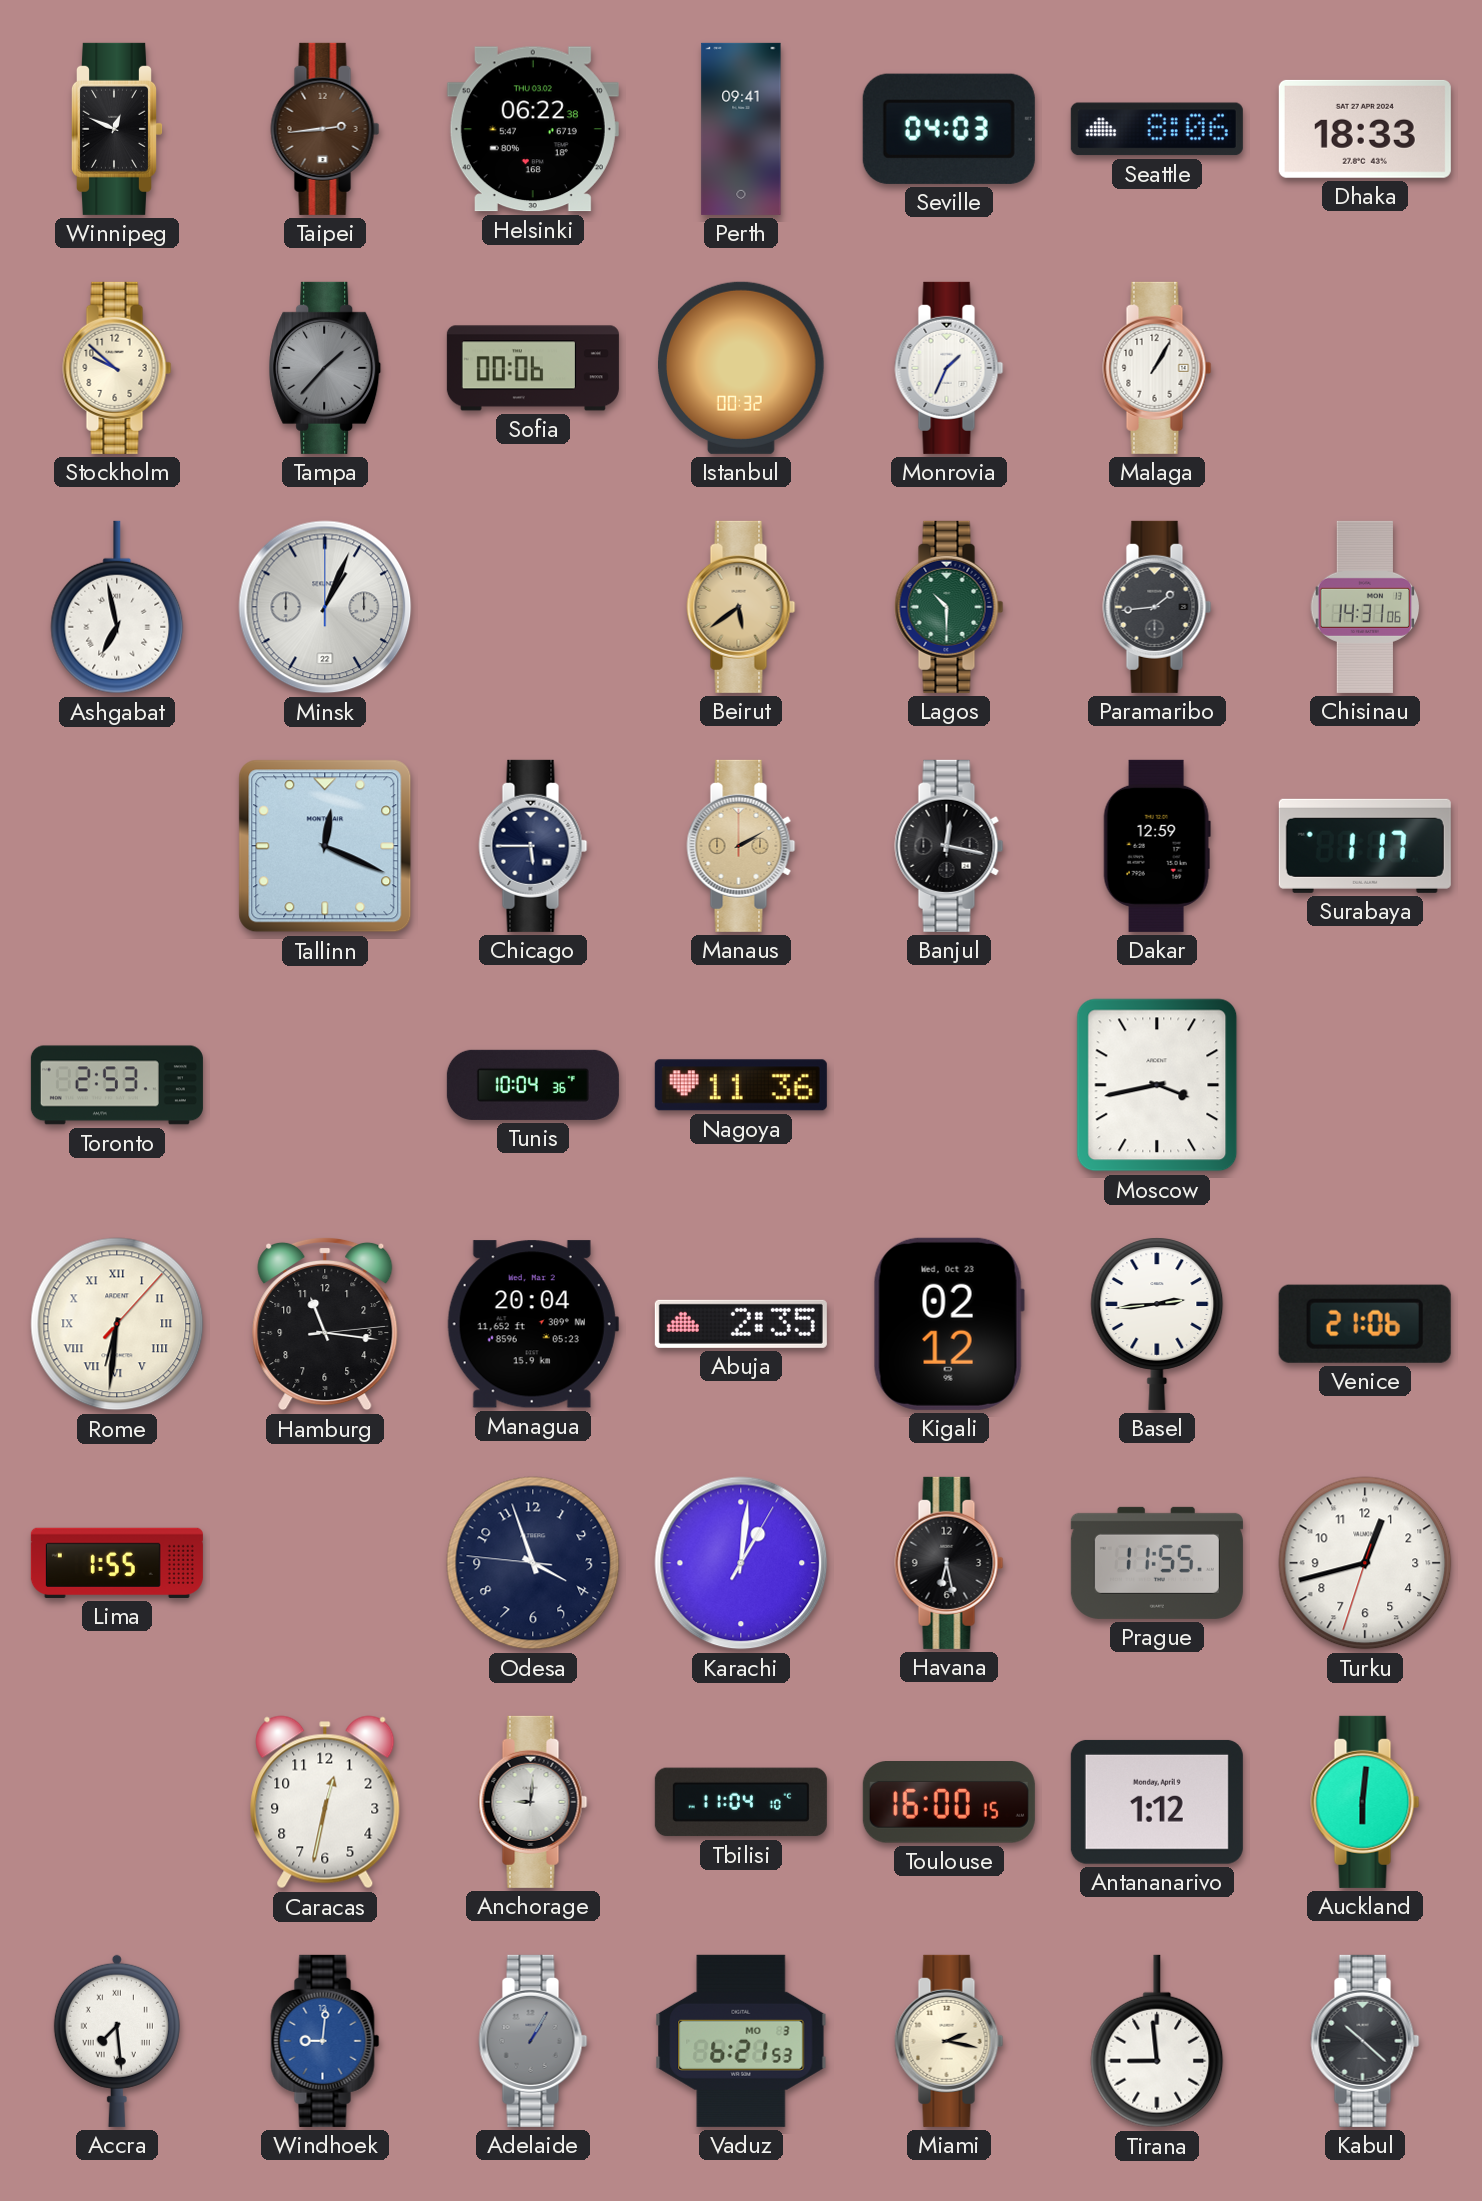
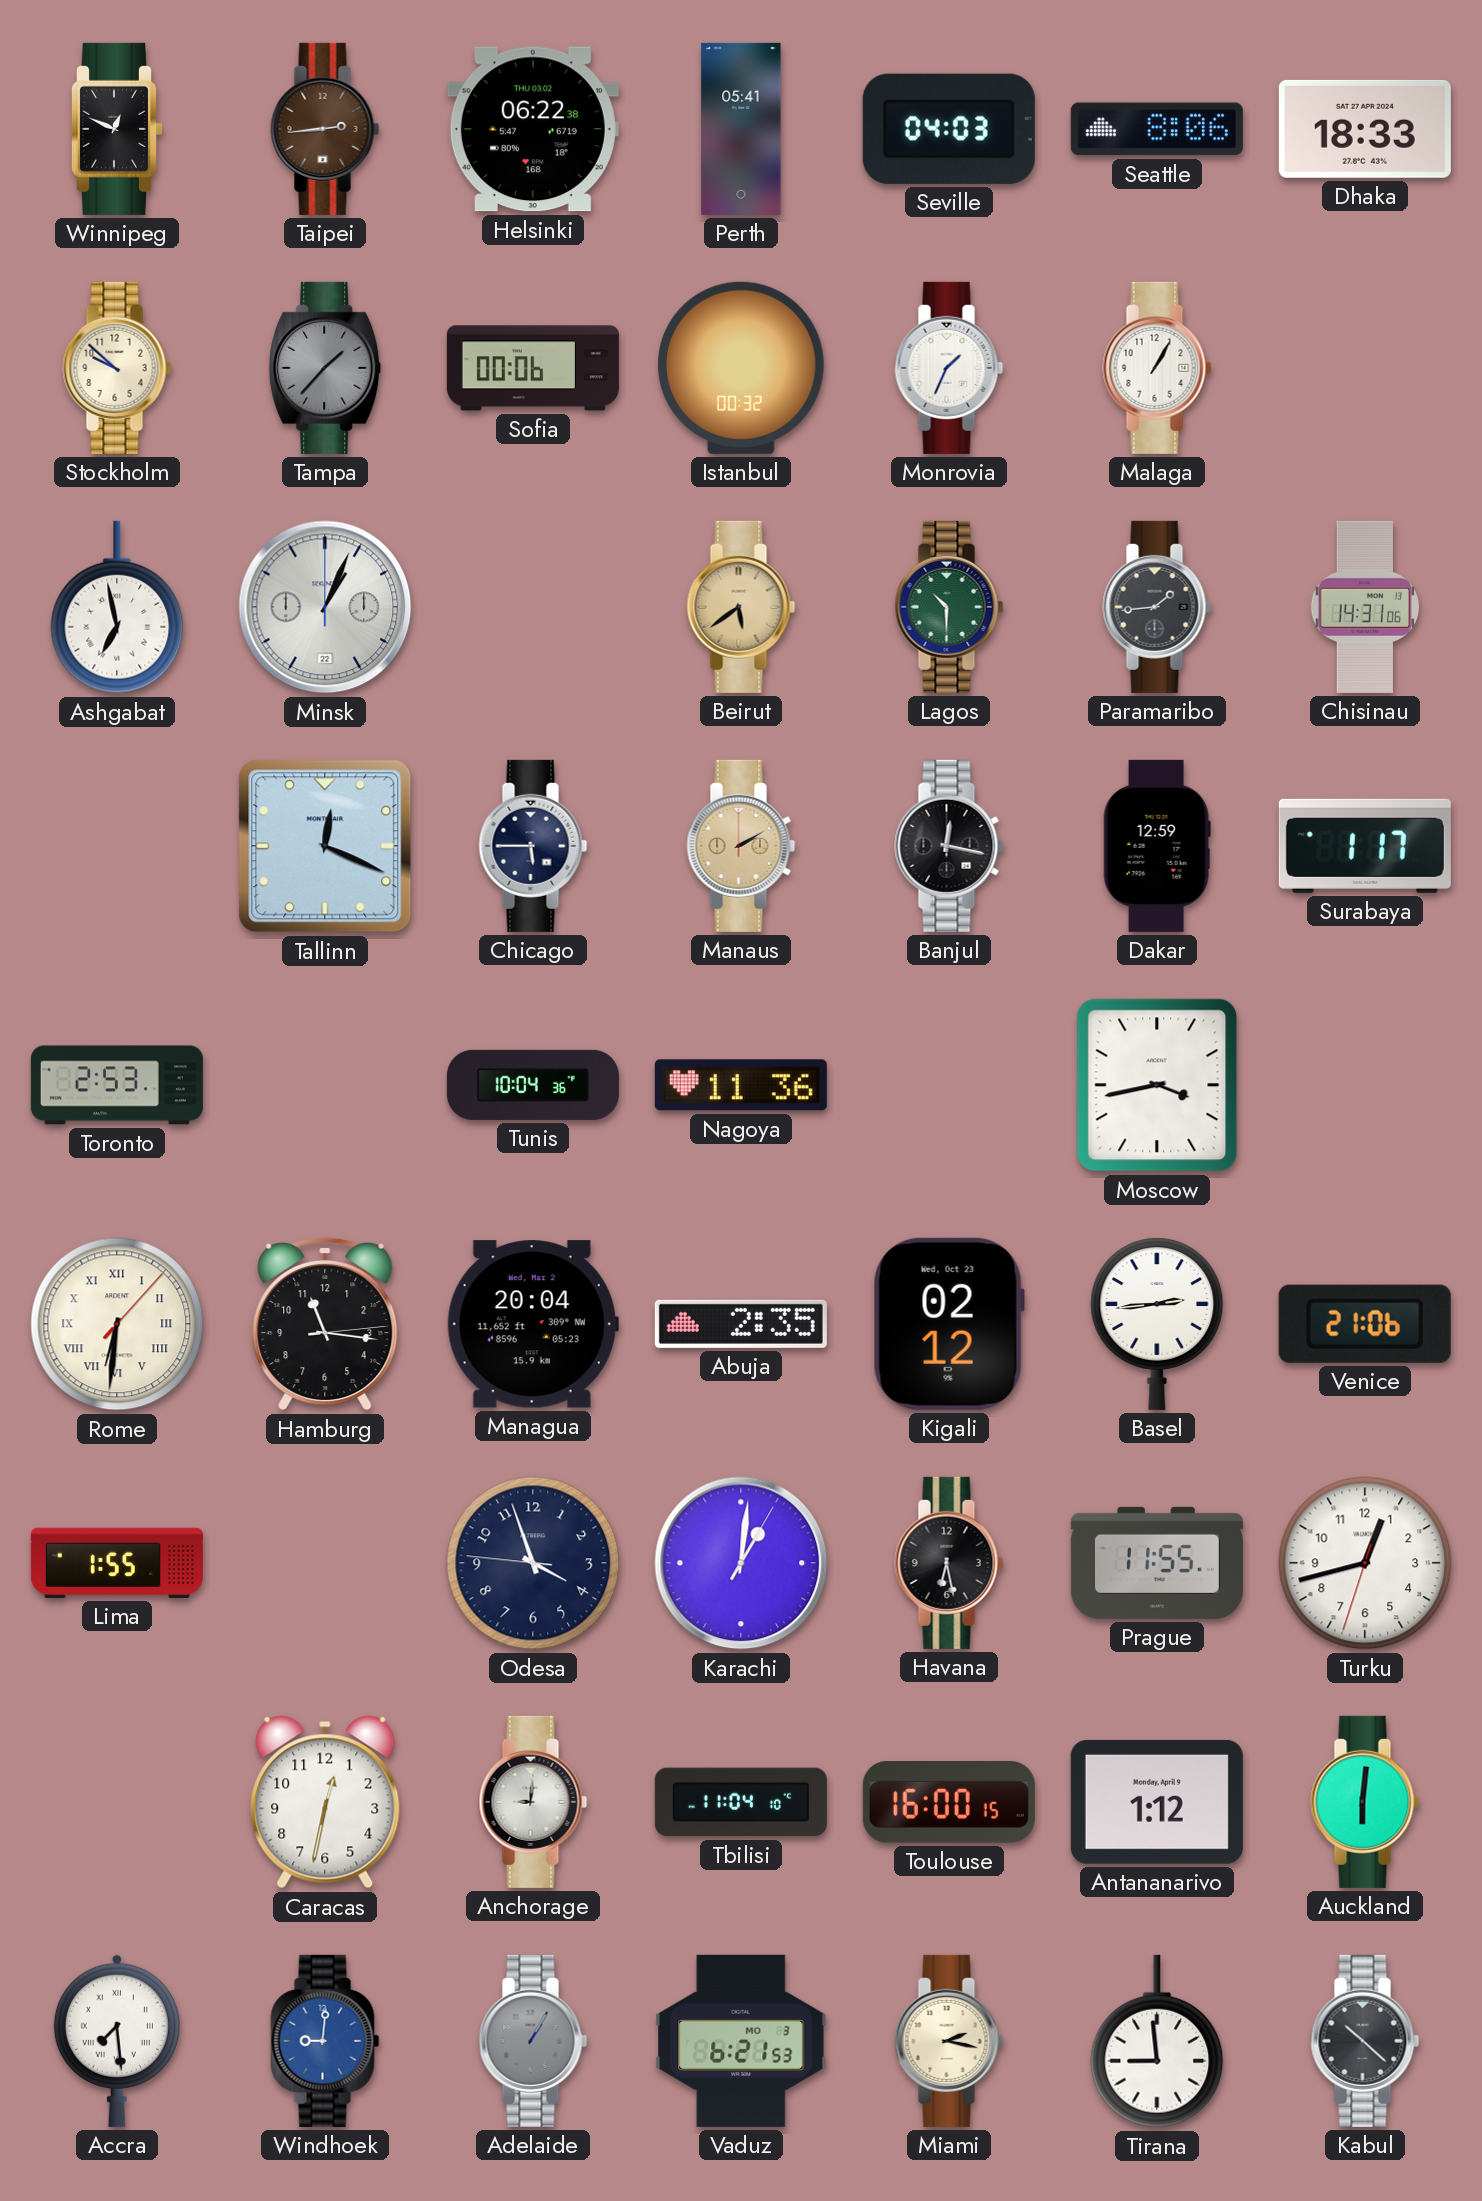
Perth: 09:41 -> 05:41 (741, 129)
